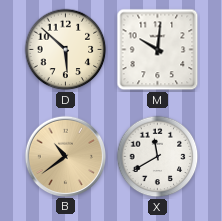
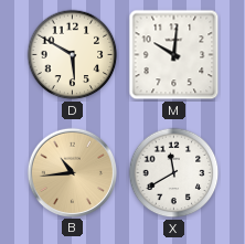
D: 5:52 -> 5:50 (73, 55)
B: 10:39 -> 10:44 (72, 172)
